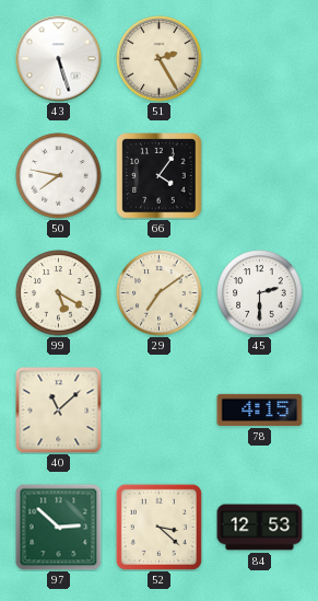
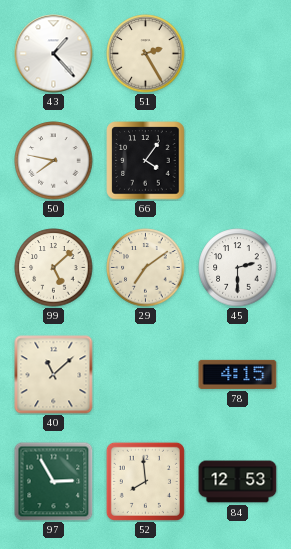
43: 5:27 -> 1:23 (54, 54)
99: 5:20 -> 5:08 (54, 268)
97: 2:52 -> 2:55 (54, 482)
52: 3:22 -> 7:59 (145, 481)
